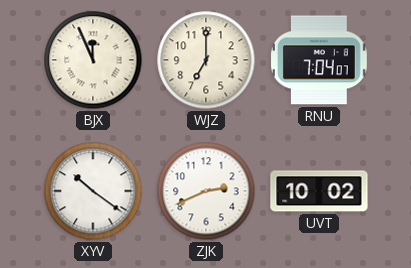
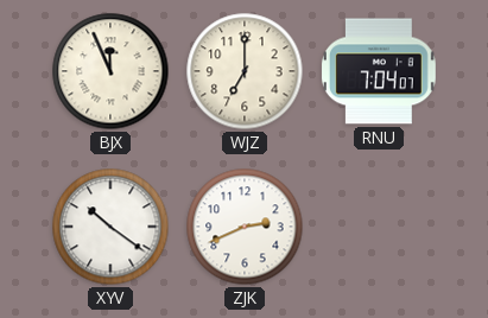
UVT: 10:02 -> none (319, 191)
